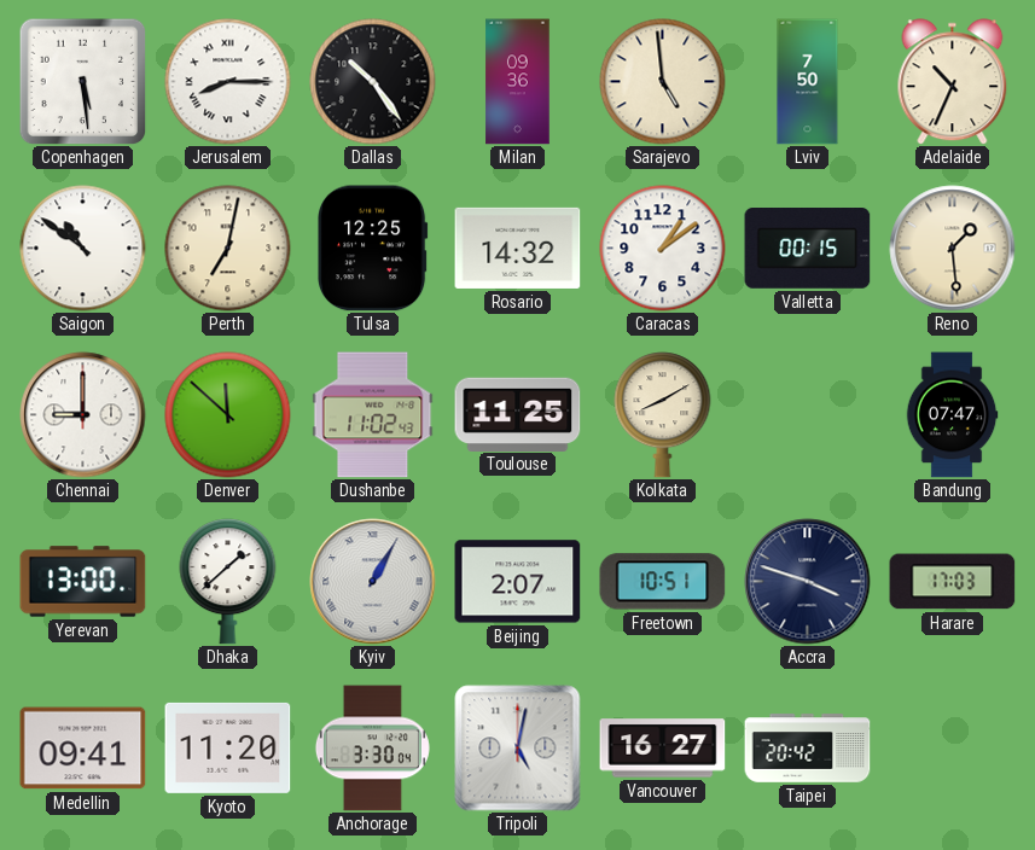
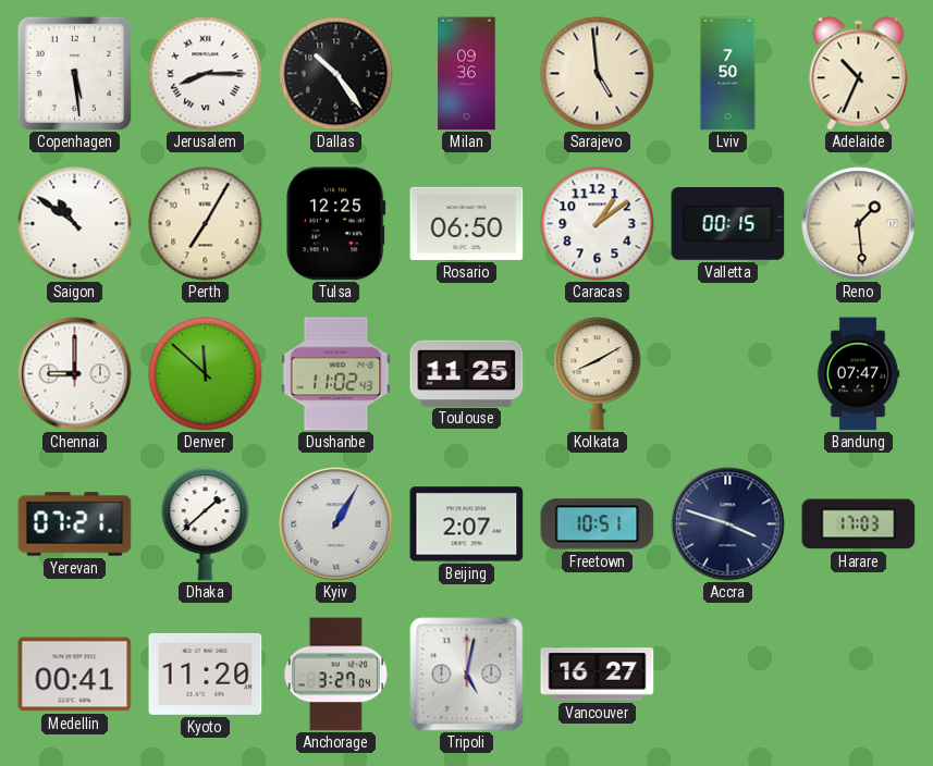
Perth: 7:02 -> 7:05 (206, 224)
Rosario: 14:32 -> 06:50 (467, 223)
Yerevan: 13:00 -> 07:21 (75, 524)
Medellin: 09:41 -> 00:41 (75, 675)
Anchorage: 3:30 -> 3:27 (335, 675)
Taipei: 20:42 -> none (808, 749)
